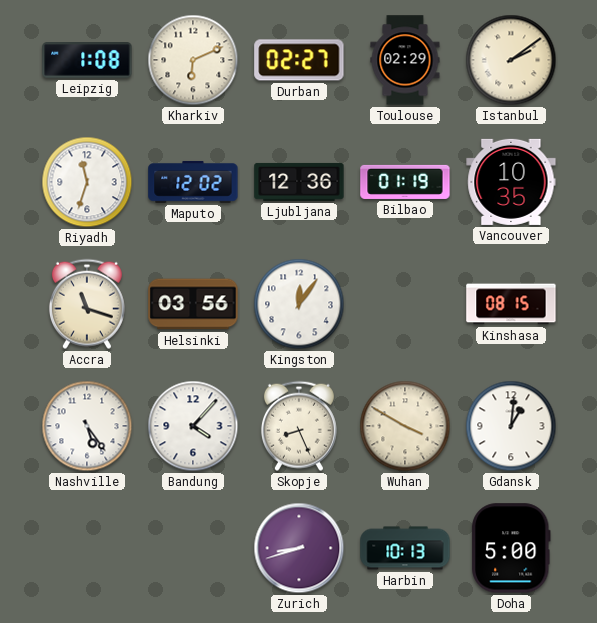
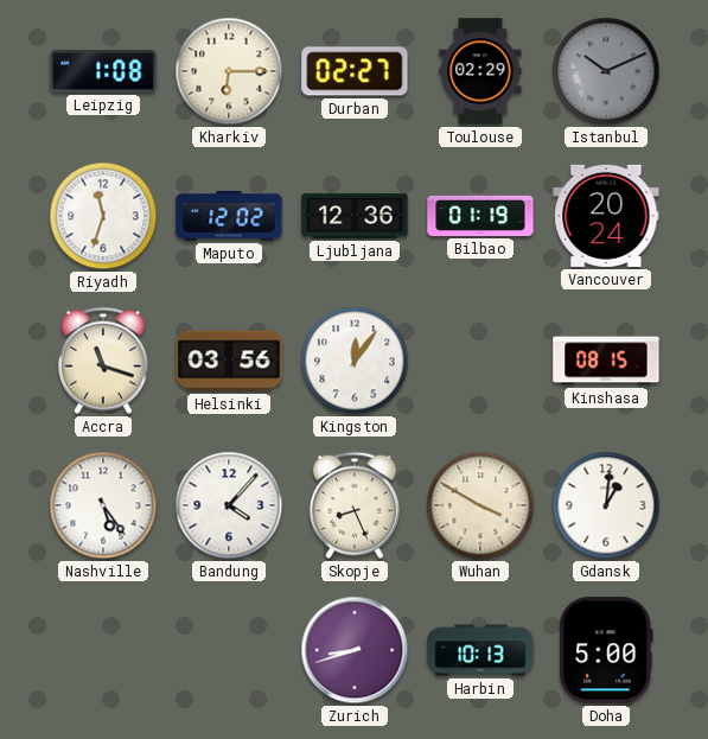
Kharkiv: 6:11 -> 6:15 (229, 71)
Istanbul: 2:09 -> 10:11 (606, 71)
Istanbul dial: cream -> grey (606, 71)
Vancouver: 10:35 -> 20:24 (606, 216)
